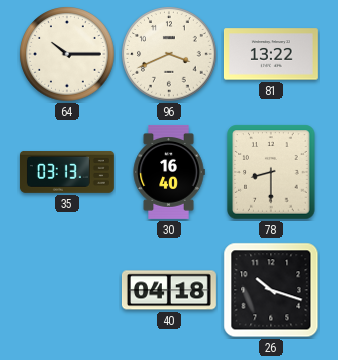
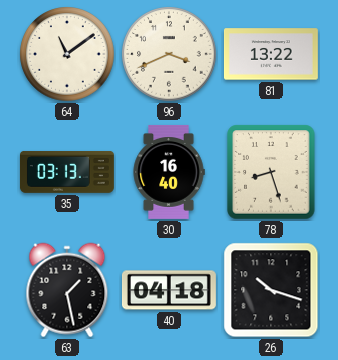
64: 10:15 -> 11:09 (67, 54)
78: 8:30 -> 8:27 (271, 172)
63: none -> 1:28 (67, 290)
